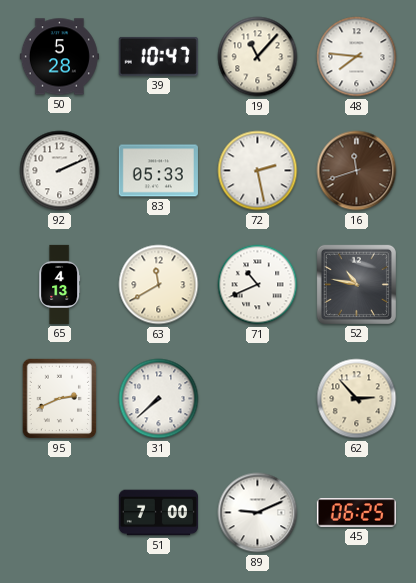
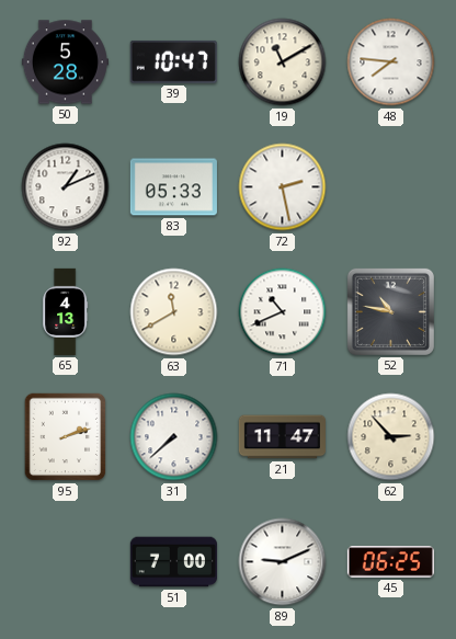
19: 11:07 -> 11:10 (283, 62)
92: 2:11 -> 1:11 (66, 187)
16: 11:42 -> none (357, 171)
95: 2:41 -> 2:12 (66, 437)
21: none -> 11:47 (282, 437)
